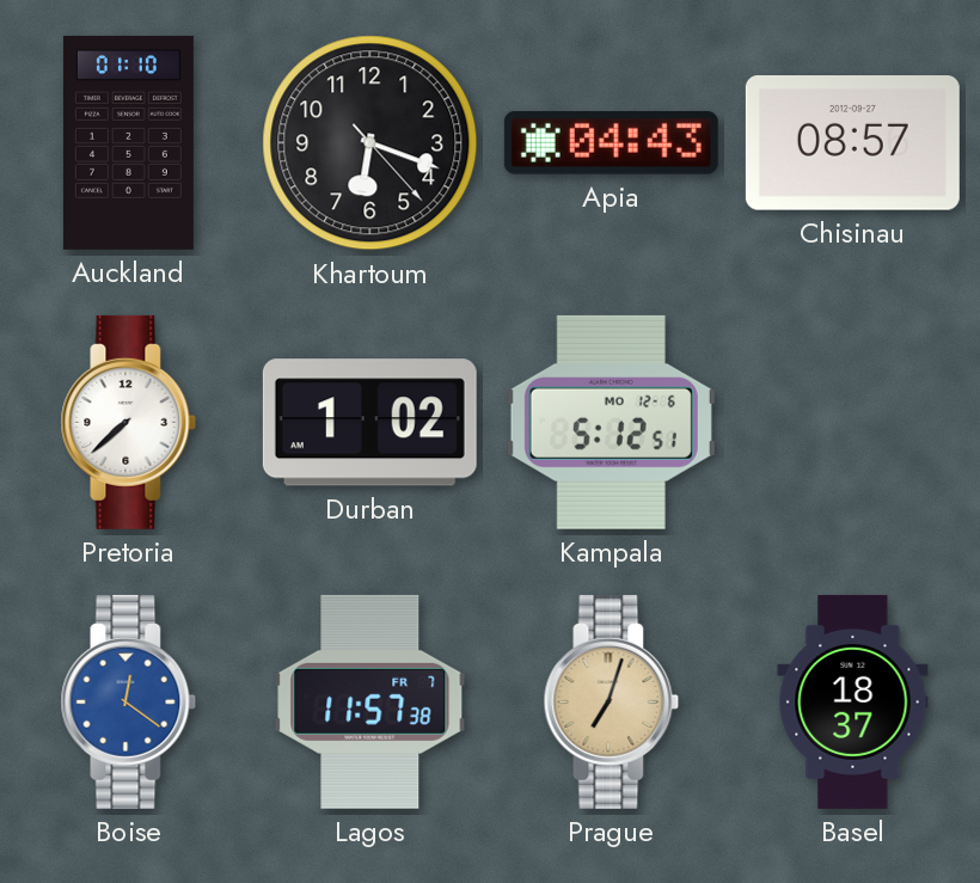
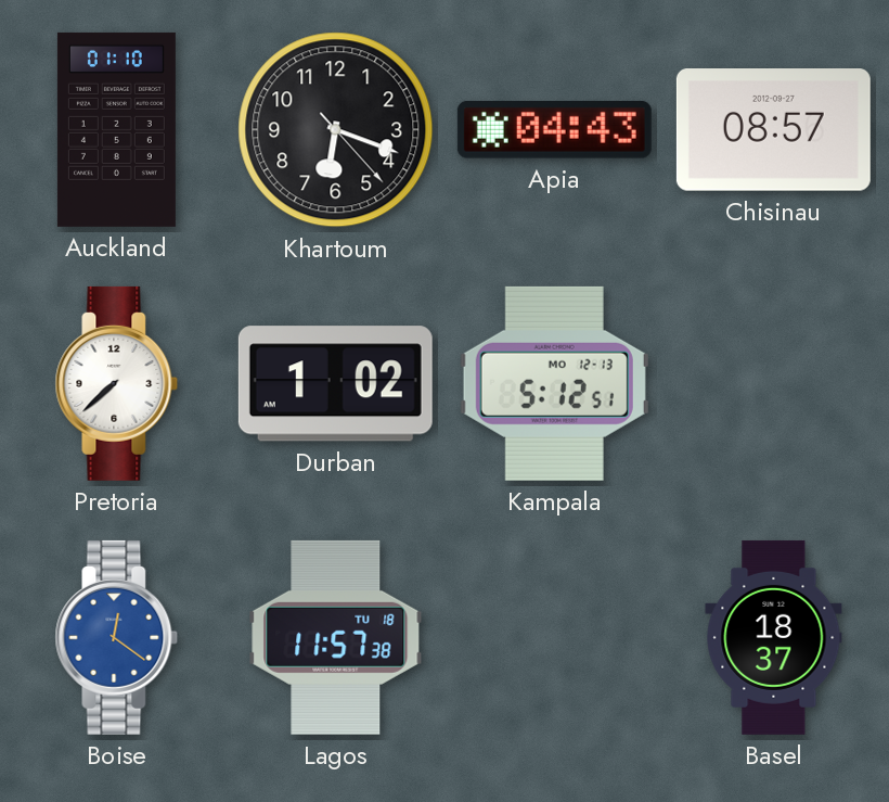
Kampala date: MO 12-6 -> MO 12-13 (554, 383)
Lagos date: FR 7 -> TU 18 (336, 637)
Prague: 7:03 -> none (612, 701)
